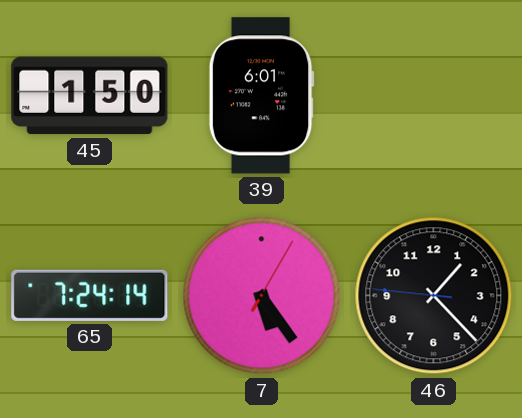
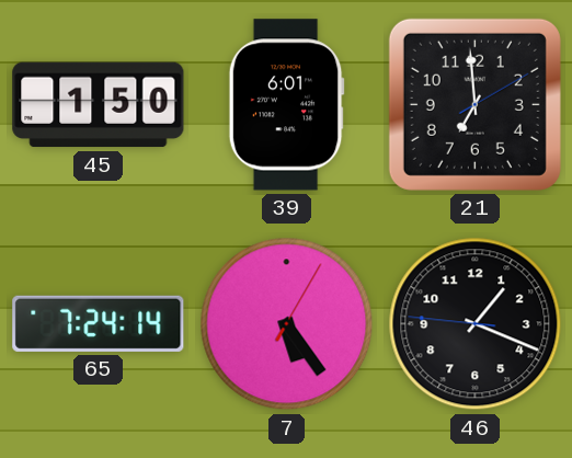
21: none -> 6:59 (474, 104)
46: 1:22 -> 1:18 (476, 324)
